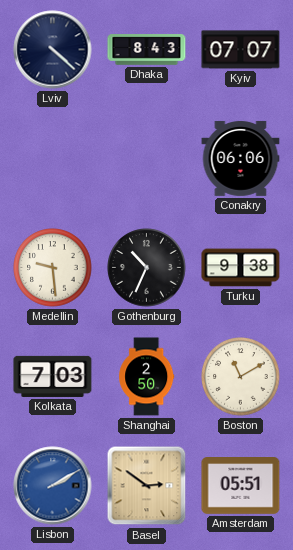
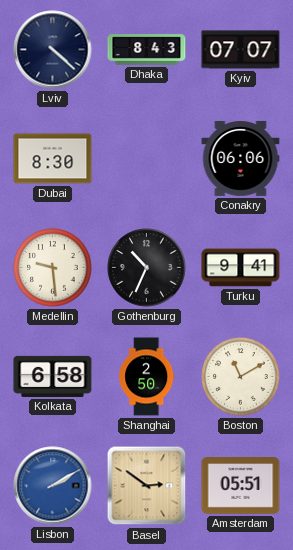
Dubai: none -> 8:30 (53, 159)
Turku: 9:38 -> 9:41 (241, 268)
Kolkata: 7:03 -> 6:58 (53, 376)
